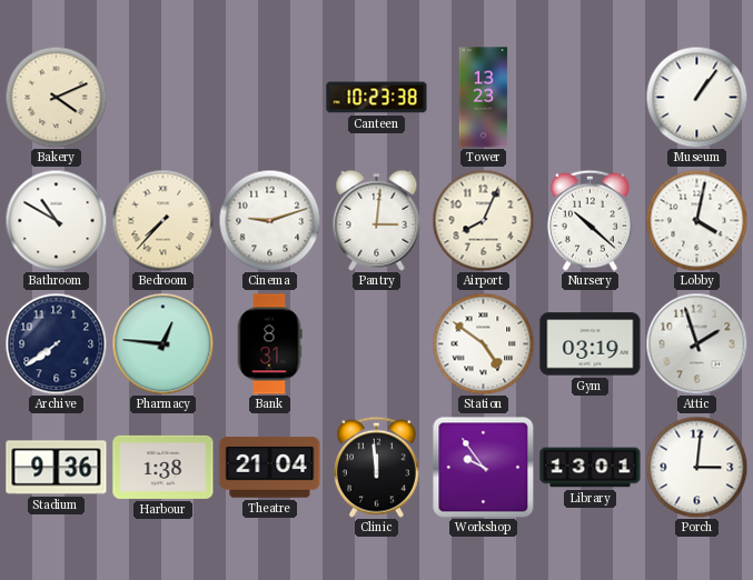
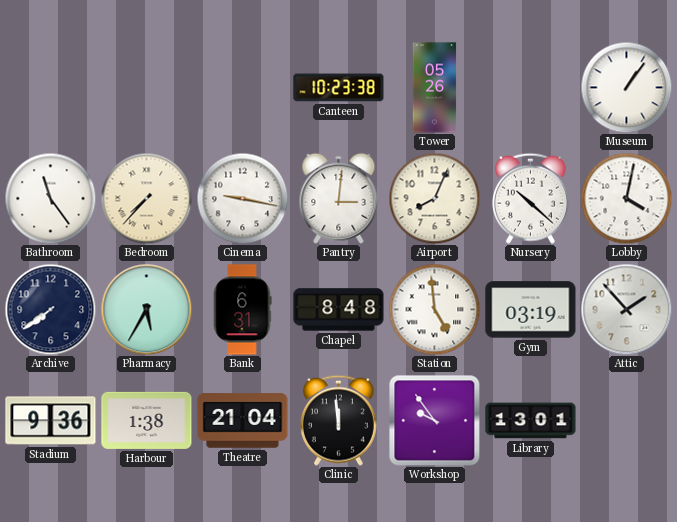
Bakery: 4:11 -> none (56, 97)
Tower: 13:23 -> 05:26 (435, 88)
Bathroom: 10:50 -> 11:24 (50, 198)
Cinema: 9:12 -> 9:17 (242, 198)
Pharmacy: 12:46 -> 5:35 (146, 309)
Bank: 8:31 -> 6:31 (242, 310)
Chapel: none -> 8:48 (339, 310)
Station: 4:51 -> 4:59 (434, 309)
Attic: 1:57 -> 1:53 (626, 309)
Porch: 3:01 -> none (696, 467)
